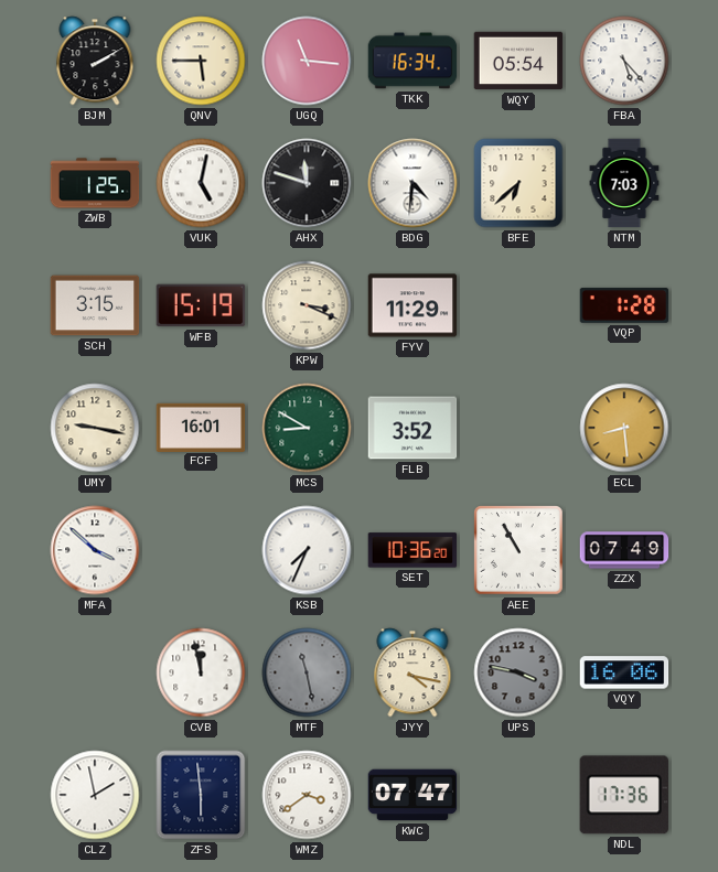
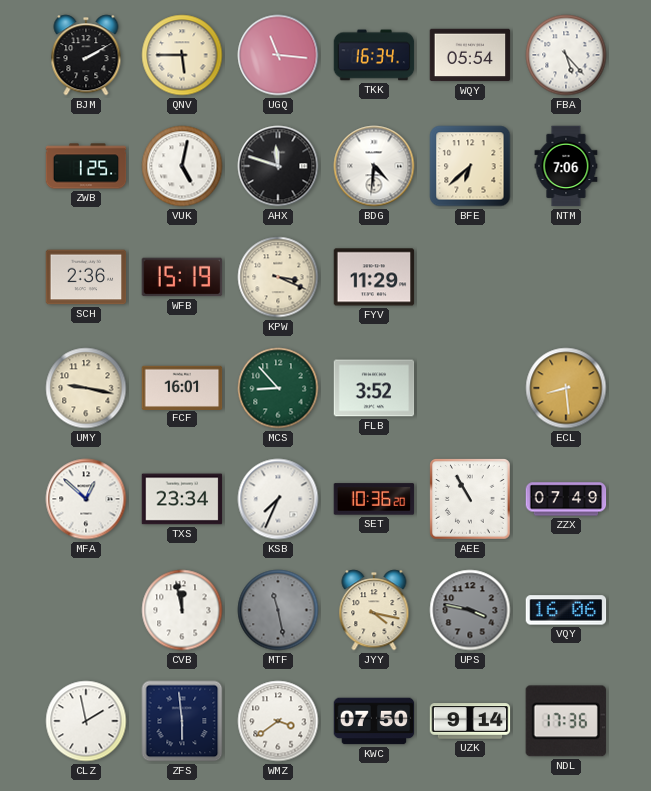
NTM: 7:03 -> 7:06 (566, 166)
SCH: 3:15 -> 2:36 (86, 277)
VQP: 1:28 -> none (624, 305)
MCS: 8:50 -> 8:53 (278, 388)
MFA: 3:52 -> 12:52 (86, 499)
TXS: none -> 23:34 (182, 499)
KWC: 07:47 -> 07:50 (374, 721)
UZK: none -> 9:14 (470, 721)
